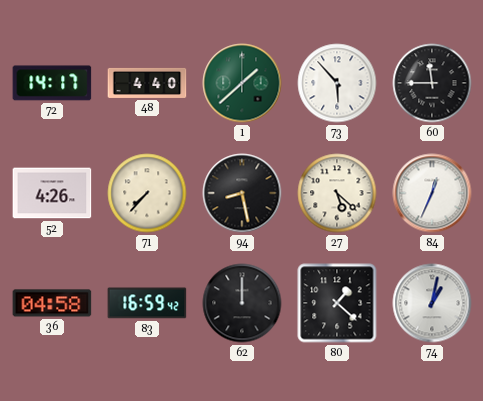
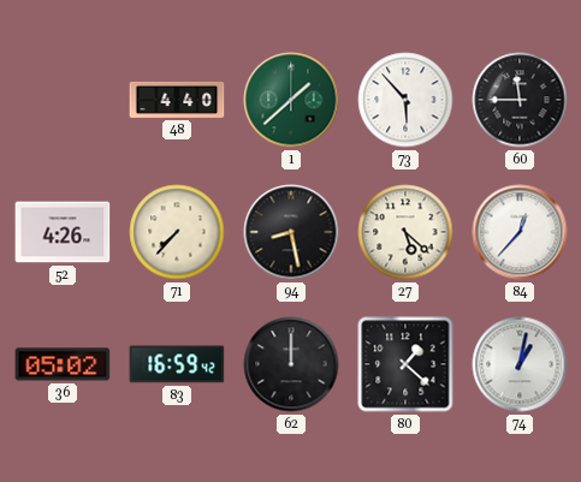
72: 14:17 -> none (52, 83)
84: 12:34 -> 12:37 (520, 232)
36: 04:58 -> 05:02 (63, 364)
